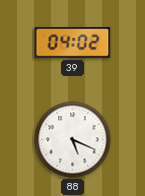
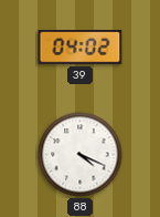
88: 5:19 -> 4:19 (81, 155)
